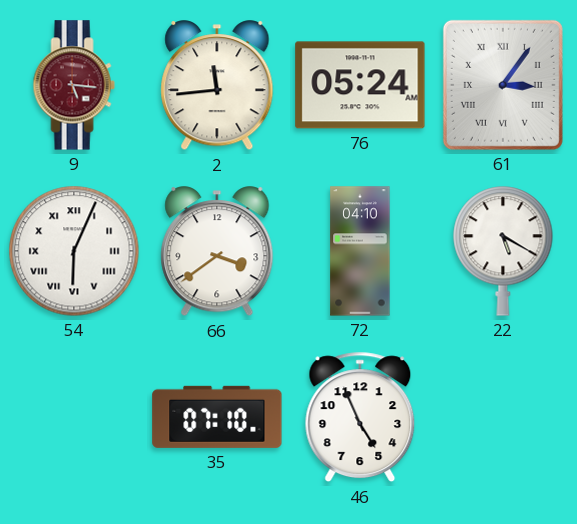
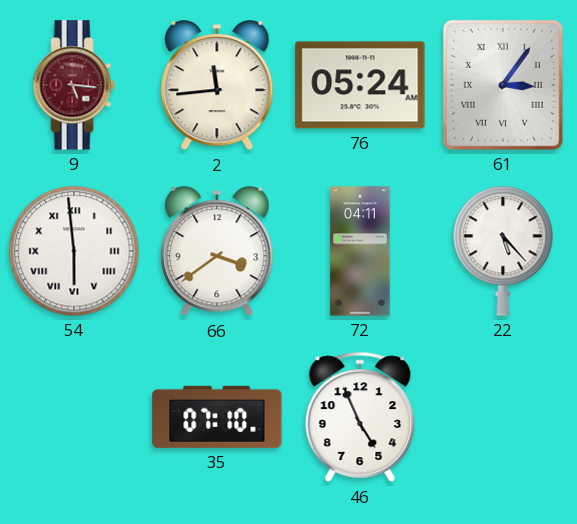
54: 6:04 -> 5:59 (74, 251)
72: 04:10 -> 04:11 (360, 251)
22: 5:20 -> 5:23 (503, 251)
